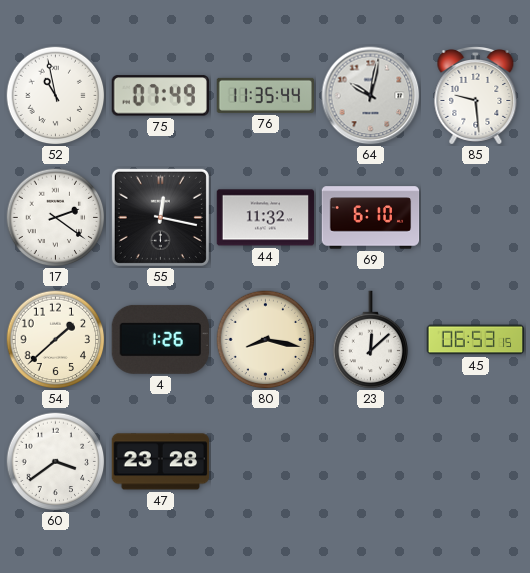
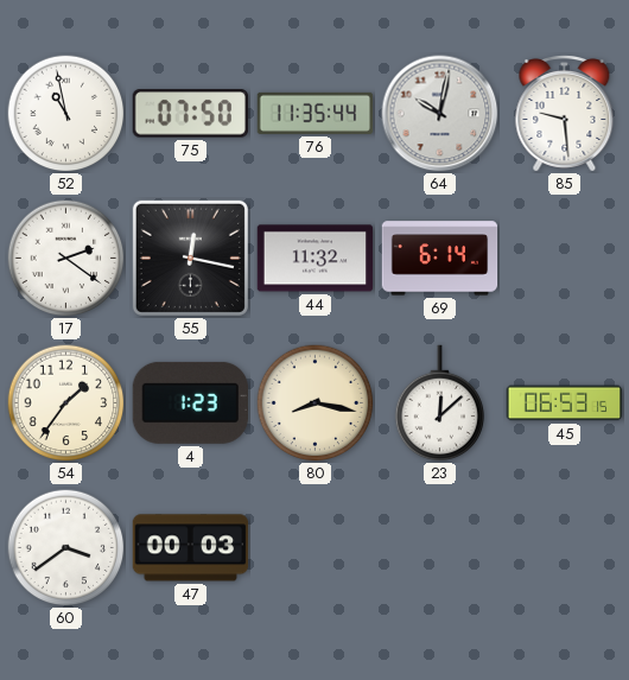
75: 07:49 -> 07:50 (190, 114)
69: 6:10 -> 6:14 (440, 259)
54: 1:38 -> 1:36 (66, 403)
4: 1:26 -> 1:23 (190, 402)
47: 23:28 -> 00:03 (191, 548)
